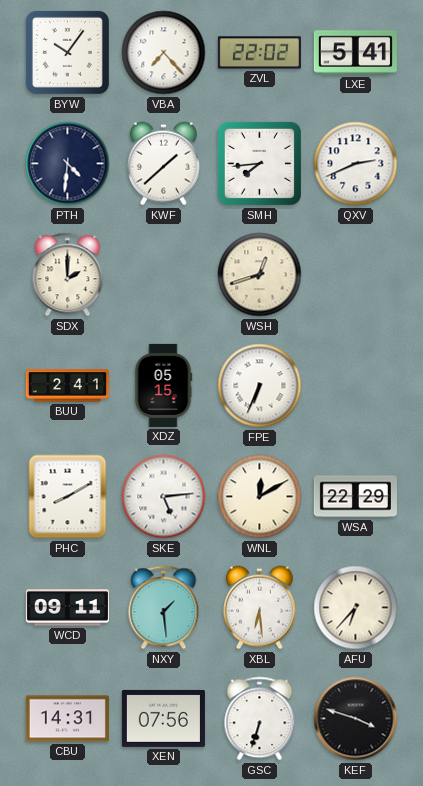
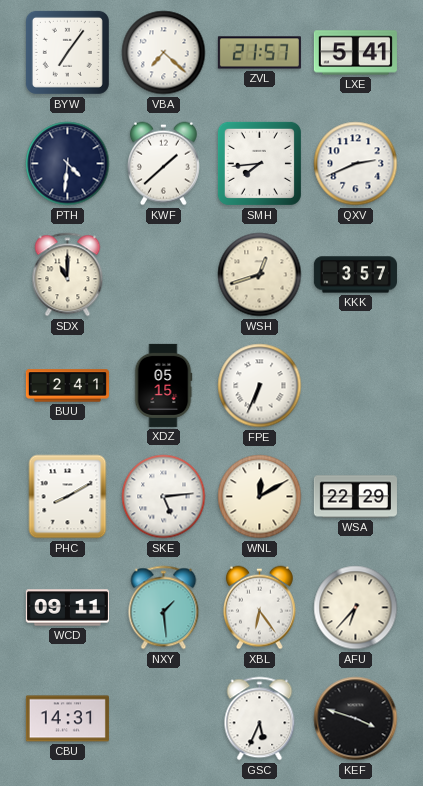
BYW: 10:06 -> 7:06 (67, 52)
VBA: 7:23 -> 7:22 (164, 53)
ZVL: 22:02 -> 21:57 (259, 53)
SDX: 2:00 -> 11:00 (68, 275)
KKK: none -> 3:57 (355, 275)
XBL: 6:29 -> 6:24 (259, 608)
XEN: 07:56 -> none (163, 718)
GSC: 6:33 -> 5:34 (260, 719)
